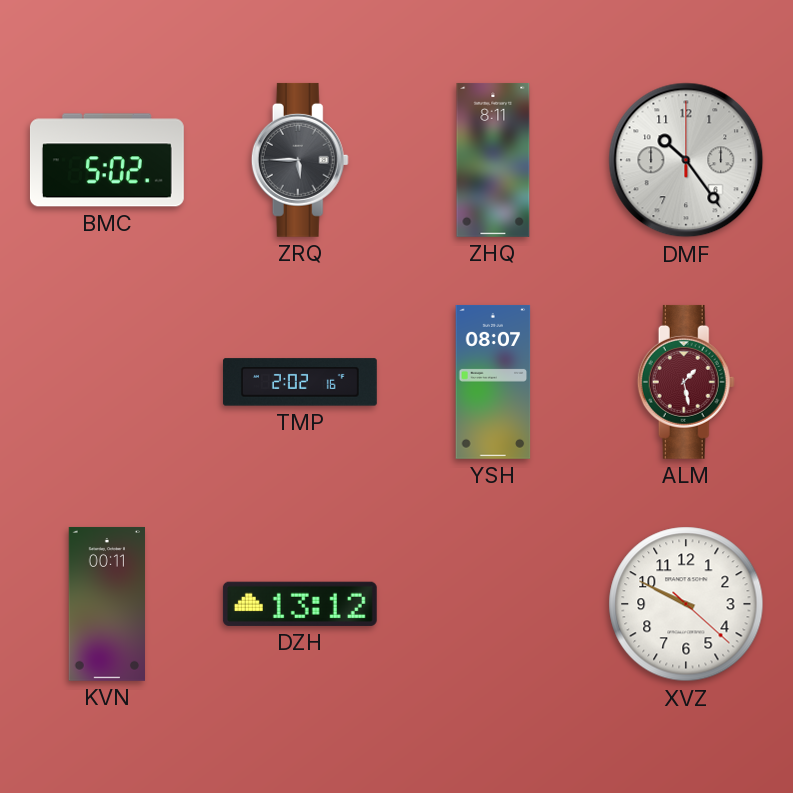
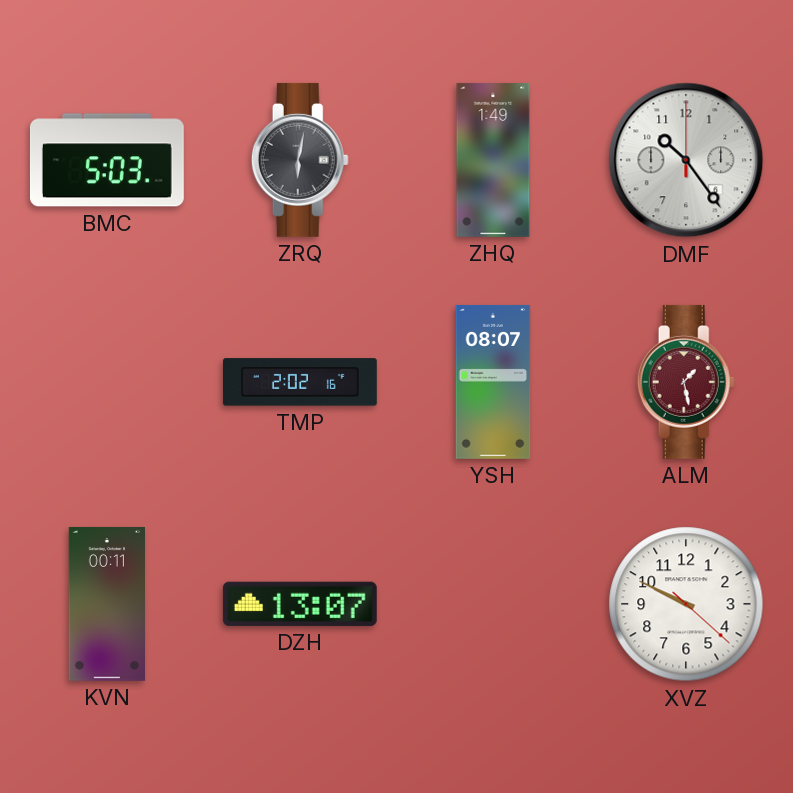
BMC: 5:02 -> 5:03 (107, 160)
ZRQ: 5:45 -> 6:02 (300, 160)
ZHQ: 8:11 -> 1:49 (493, 160)
DZH: 13:12 -> 13:07 (300, 604)
